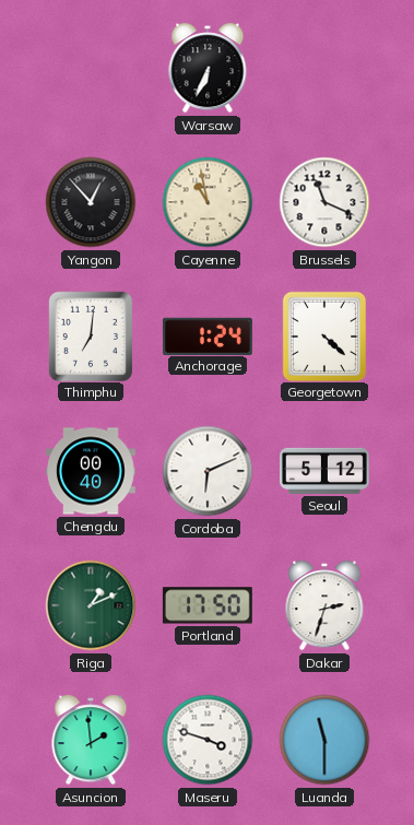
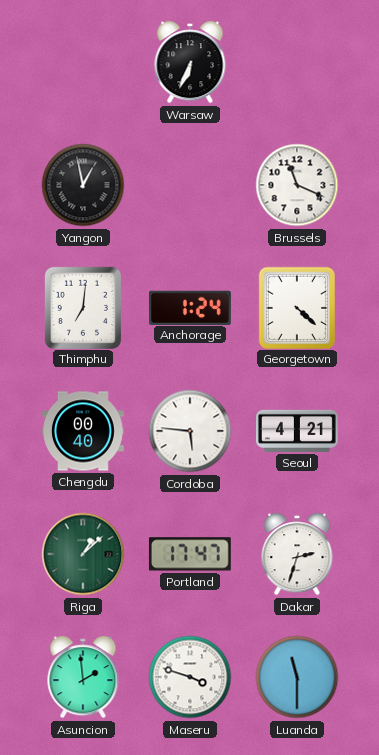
Yangon: 12:53 -> 12:58 (83, 185)
Cayenne: 10:58 -> none (208, 202)
Cordoba: 6:11 -> 5:46 (190, 431)
Seoul: 5:12 -> 4:21 (298, 431)
Riga: 1:11 -> 1:08 (83, 554)
Portland: 17:50 -> 17:47 (190, 554)
